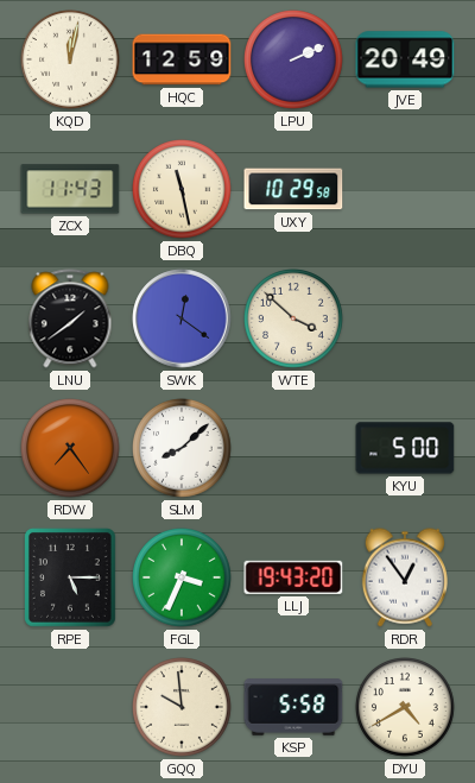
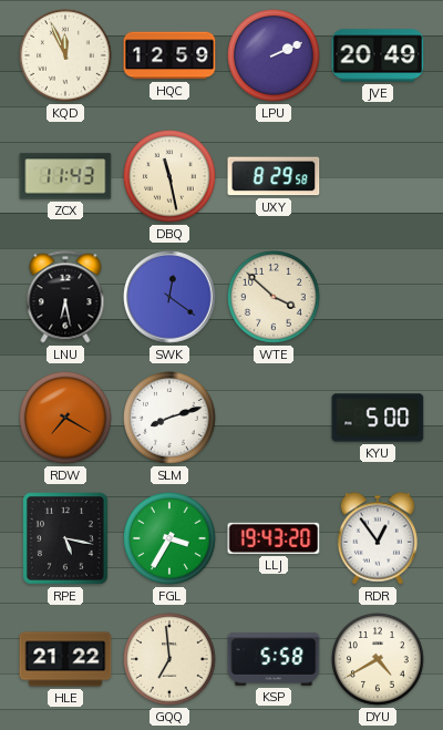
KQD: 12:02 -> 11:56 (66, 56)
UXY: 10:29 -> 8:29 (274, 176)
LNU: 1:39 -> 6:28 (65, 297)
RDW: 7:24 -> 7:20 (66, 419)
SLM: 8:08 -> 8:12 (171, 419)
RPE: 5:15 -> 5:17 (66, 539)
FGL: 3:34 -> 3:35 (171, 539)
HLE: none -> 21:22 (65, 659)
GQQ: 9:59 -> 6:59 (171, 660)
